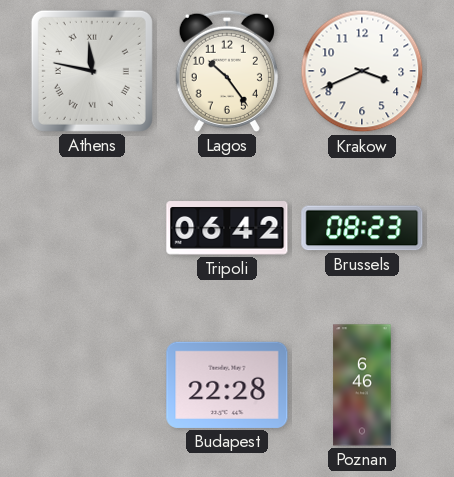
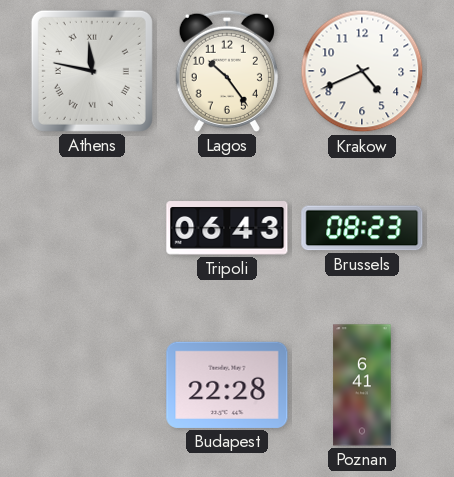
Krakow: 3:41 -> 4:41 (362, 71)
Tripoli: 06:42 -> 06:43 (227, 228)
Poznan: 6:46 -> 6:41 (362, 385)
